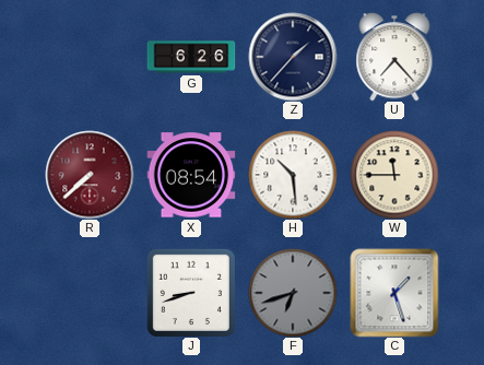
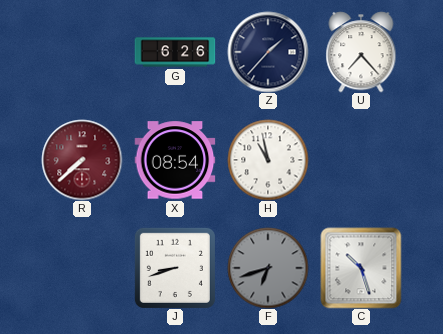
H: 10:29 -> 10:58 (268, 160)
W: 11:45 -> none (394, 175)
C: 1:27 -> 10:27 (361, 268)
